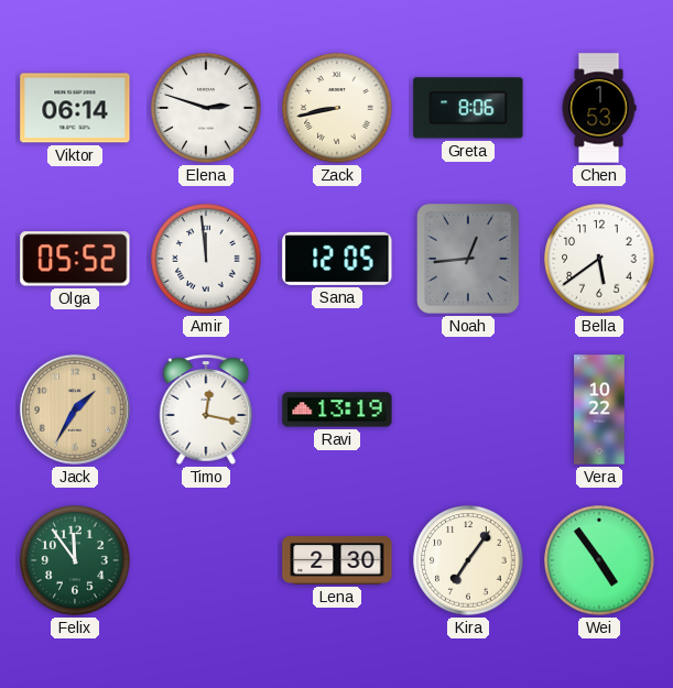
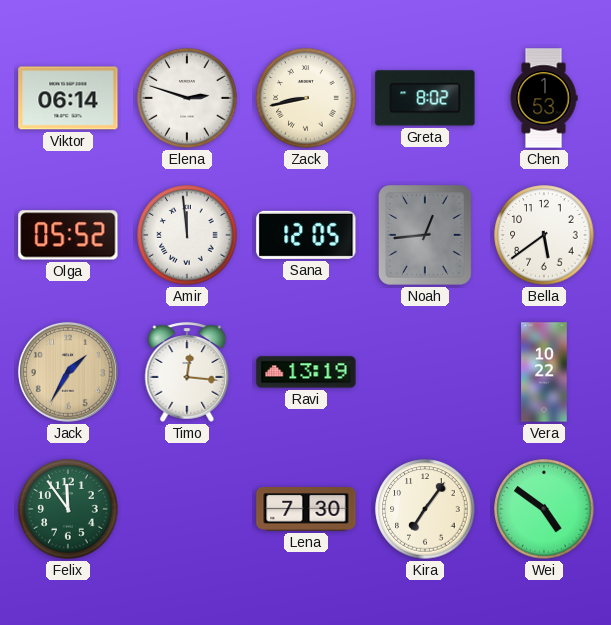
Greta: 8:06 -> 8:02 (425, 98)
Timo: 12:17 -> 12:16 (187, 372)
Lena: 2:30 -> 7:30 (306, 509)
Wei: 4:54 -> 4:51 (544, 509)
